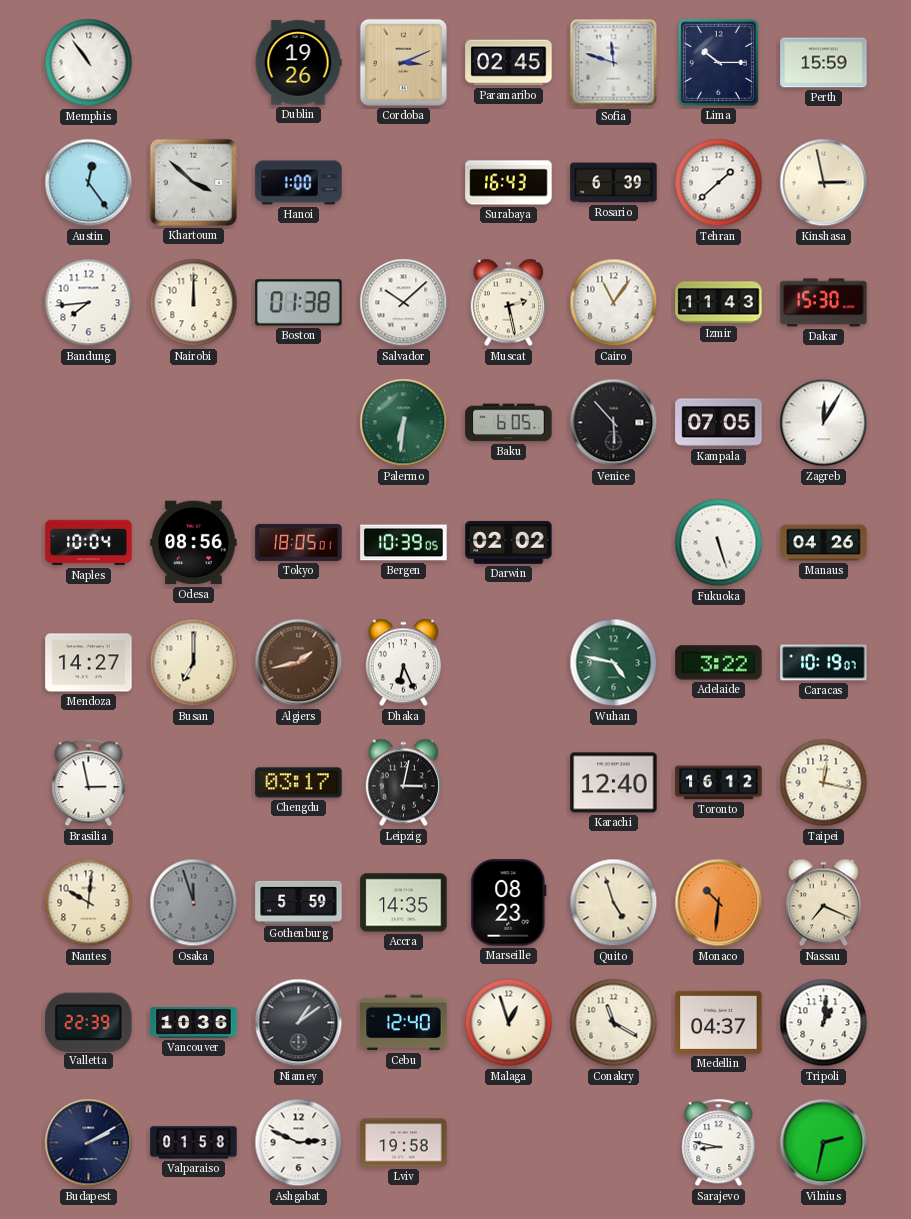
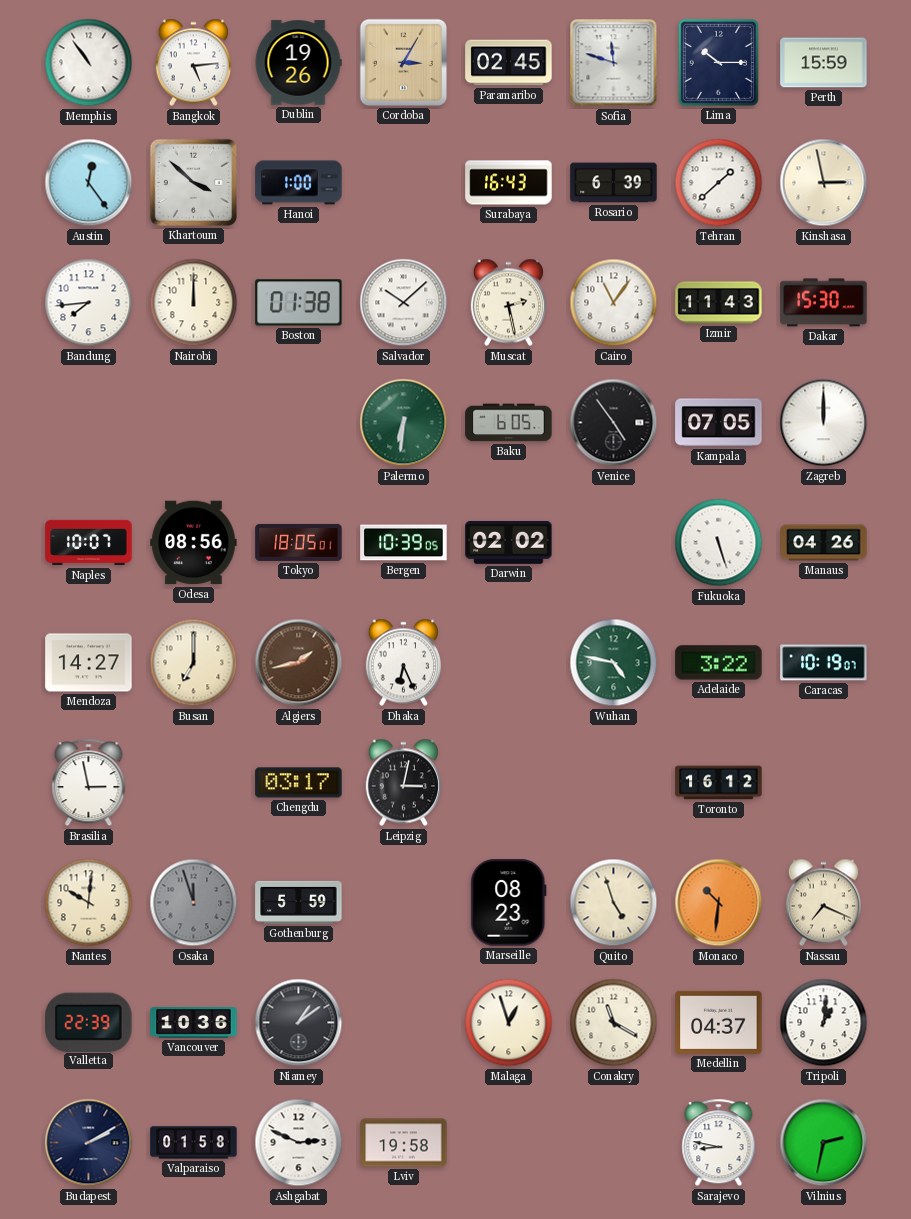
Bangkok: none -> 5:14 (193, 63)
Cordoba: 3:11 -> 3:05 (403, 62)
Venice: 5:53 -> 4:54 (614, 423)
Zagreb: 12:05 -> 12:00 (824, 423)
Naples: 10:04 -> 10:07 (89, 543)
Karachi: 12:40 -> none (614, 783)
Taipei: 12:17 -> none (824, 783)
Accra: 14:35 -> none (404, 903)
Cebu: 12:40 -> none (404, 1023)
